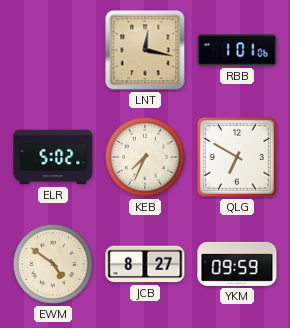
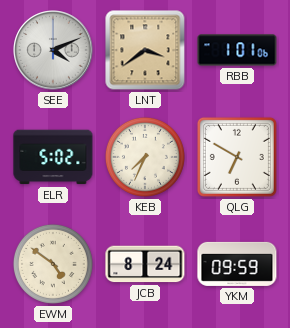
SEE: none -> 4:11 (53, 50)
LNT: 12:17 -> 3:39 (145, 50)
JCB: 8:27 -> 8:24 (145, 264)
